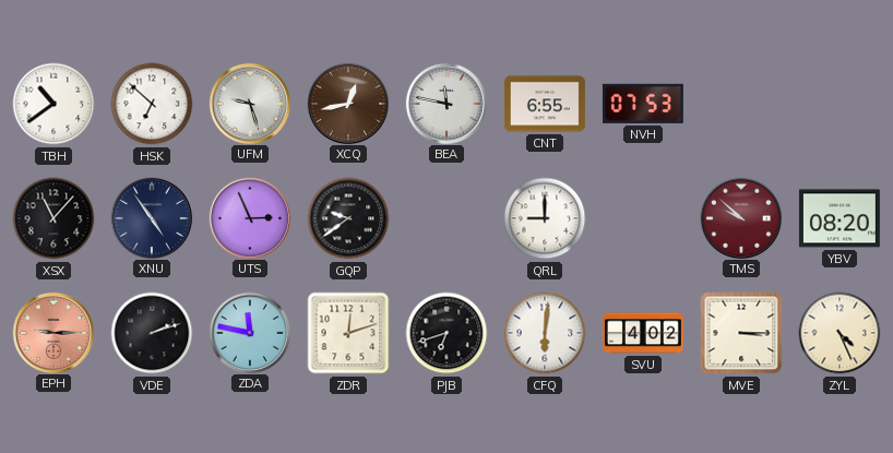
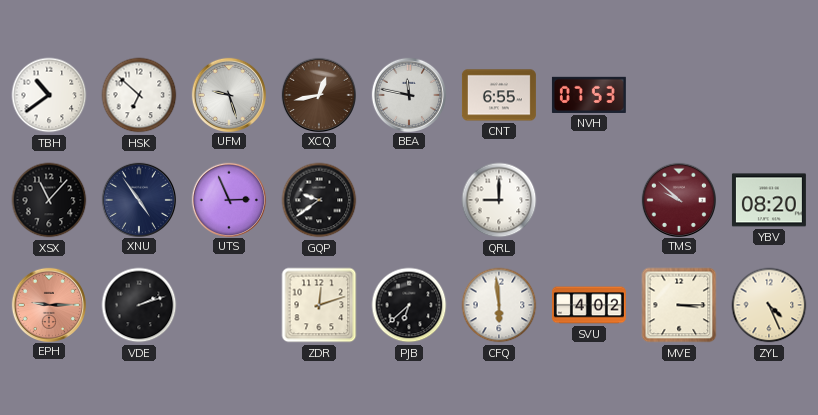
ZDA: 11:47 -> none (249, 332)
PJB: 6:42 -> 6:38 (409, 305)
CFQ: 6:01 -> 5:59 (499, 305)
